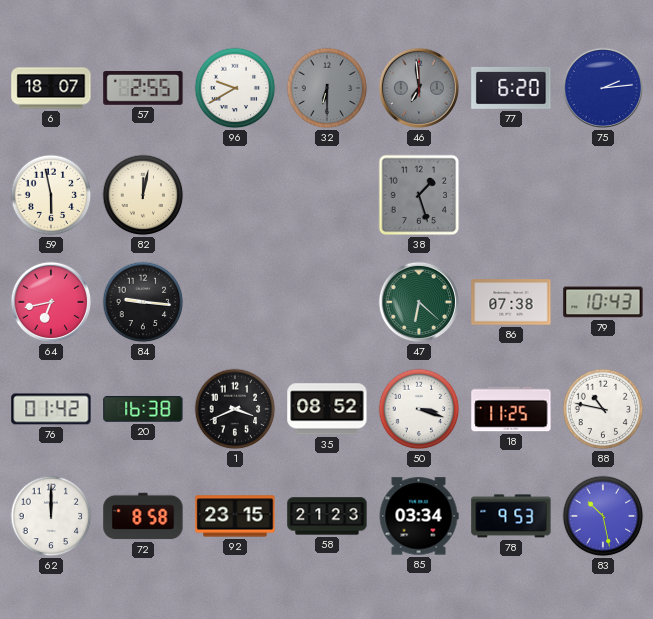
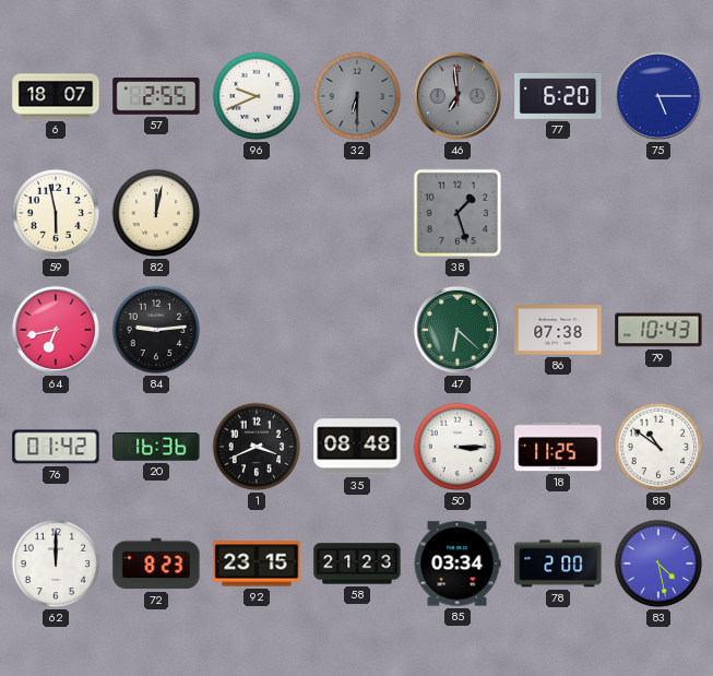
96: 9:40 -> 9:41 (257, 96)
75: 2:14 -> 5:15 (658, 96)
84: 9:16 -> 9:14 (156, 330)
20: 16:38 -> 16:36 (156, 447)
35: 08:52 -> 08:48 (357, 447)
50: 3:18 -> 3:15 (457, 447)
88: 10:47 -> 10:51 (658, 447)
72: 8:58 -> 8:23 (156, 564)
78: 9:53 -> 2:00 (558, 564)
83: 10:28 -> 4:28 (658, 564)
